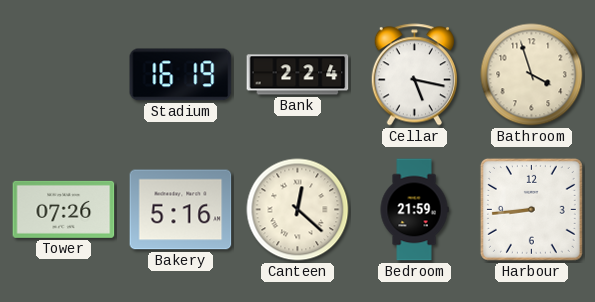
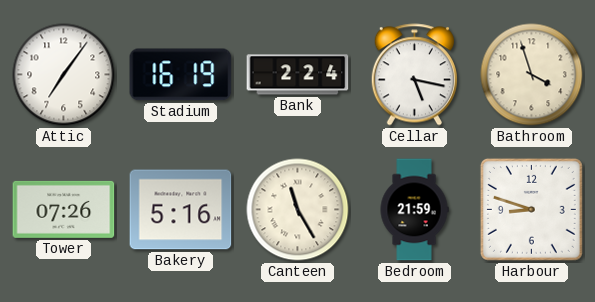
Attic: none -> 7:06 (64, 75)
Canteen: 12:22 -> 11:25 (298, 210)
Harbour: 8:44 -> 8:48 (531, 209)
